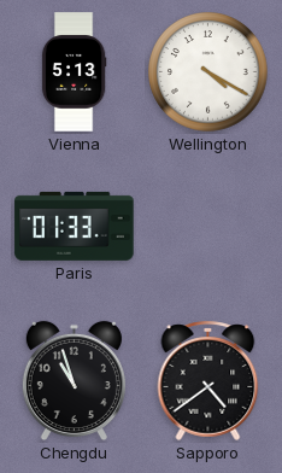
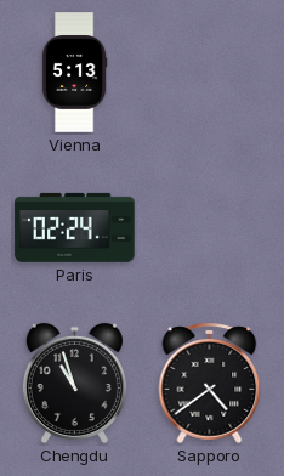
Wellington: 4:20 -> none (208, 72)
Paris: 01:33 -> 02:24 (75, 227)
